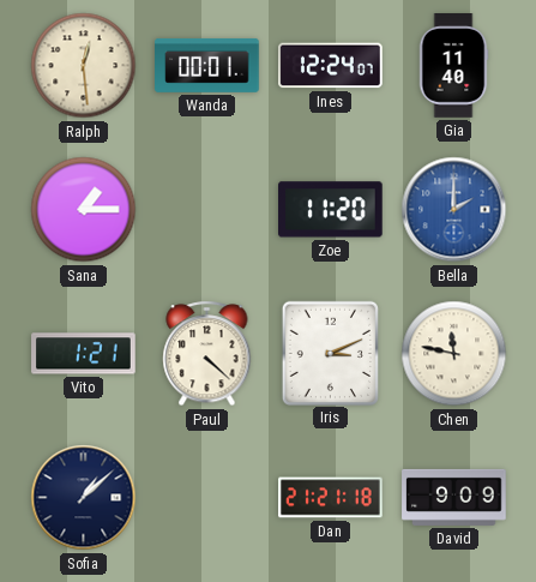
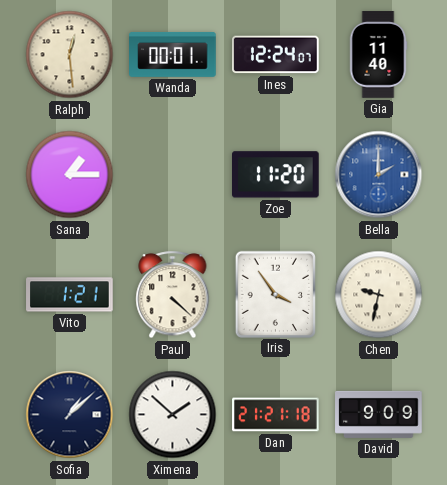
Iris: 3:11 -> 3:54 (275, 294)
Chen: 11:47 -> 9:32 (379, 295)
Ximena: none -> 1:52 (173, 415)
